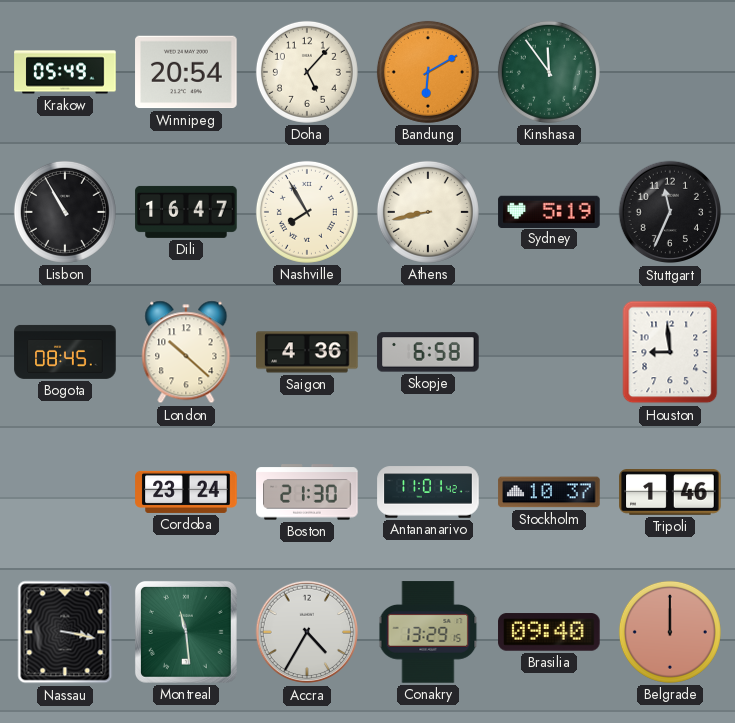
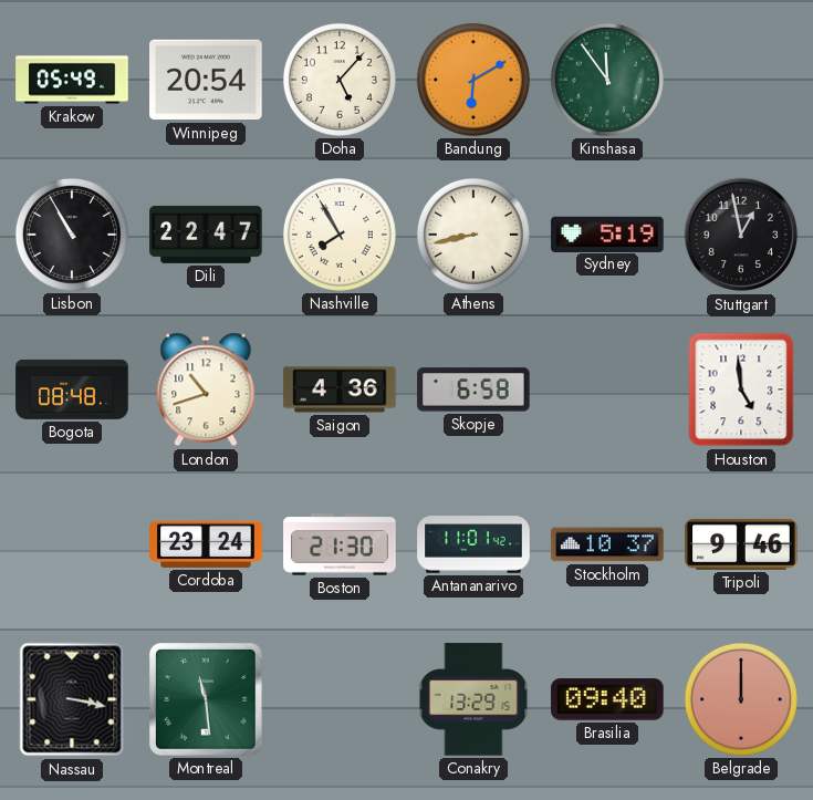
Dili: 16:47 -> 22:47 (206, 235)
Stuttgart: 11:34 -> 12:58 (741, 235)
Bogota: 08:45 -> 08:48 (72, 389)
London: 10:22 -> 10:42 (206, 389)
Houston: 8:59 -> 4:59 (741, 389)
Tripoli: 1:46 -> 9:46 (741, 546)
Accra: 4:35 -> none (307, 632)
